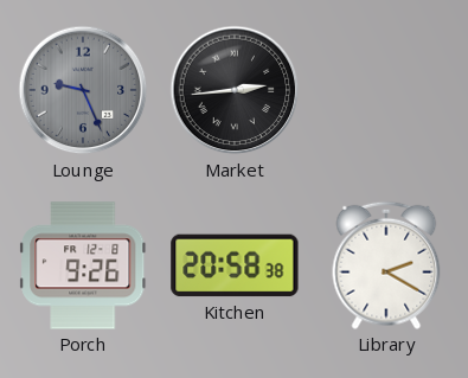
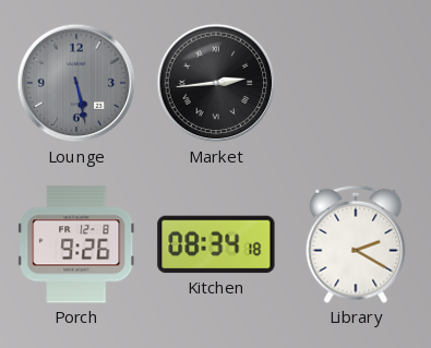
Lounge: 9:26 -> 5:28 (76, 83)
Kitchen: 20:58 -> 08:34 (216, 244)
